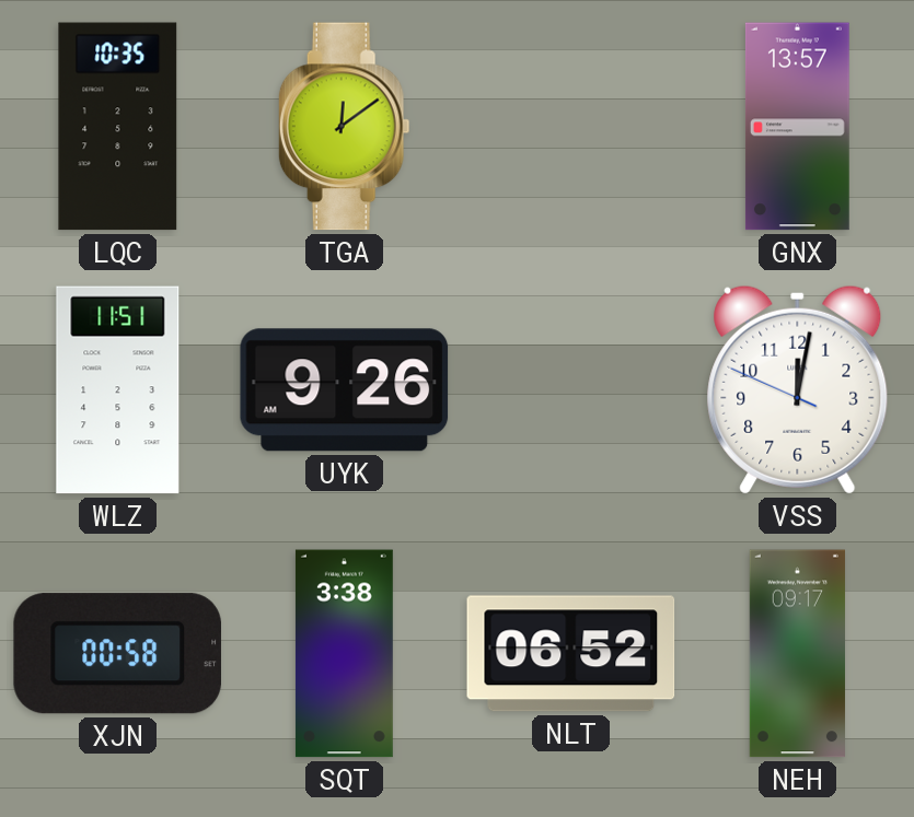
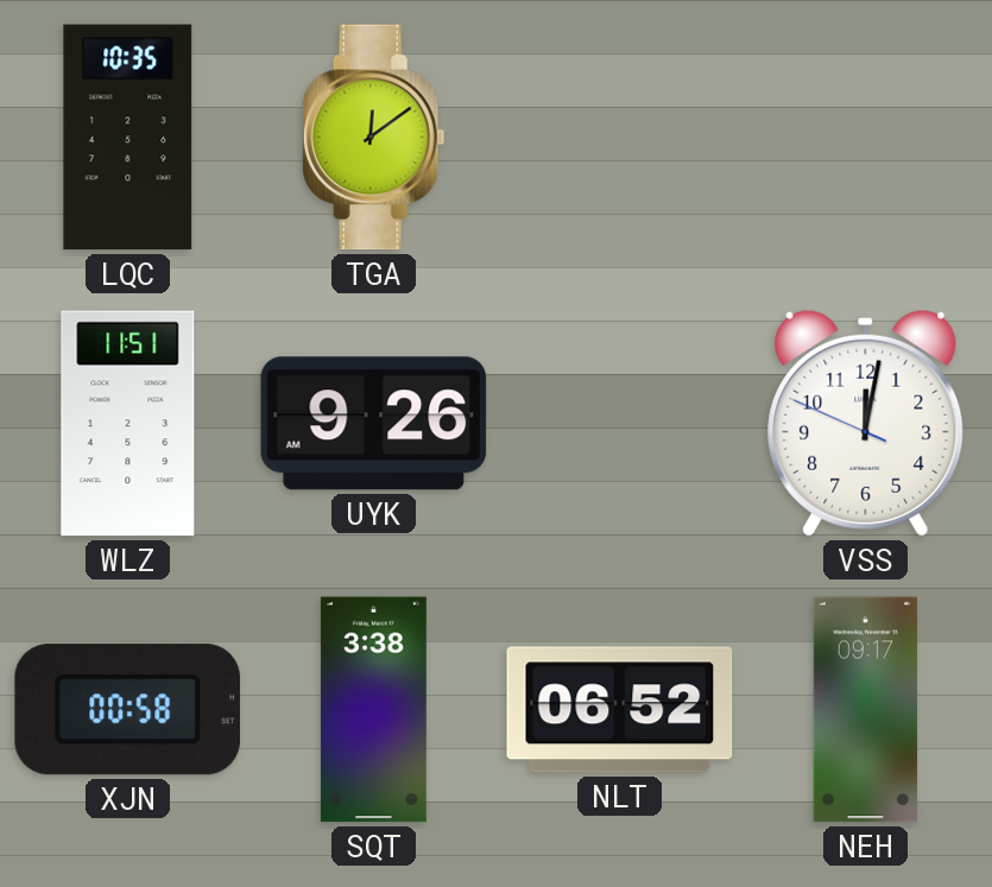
GNX: 13:57 -> none (797, 127)
